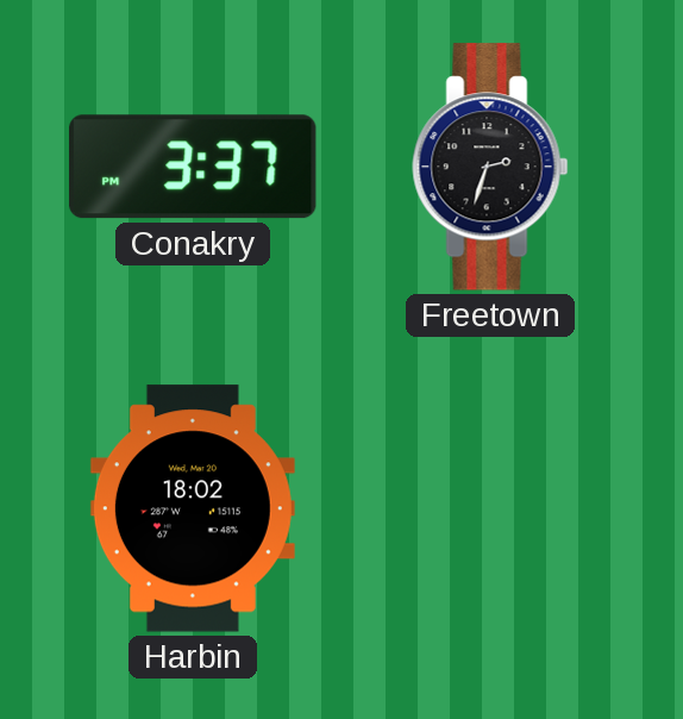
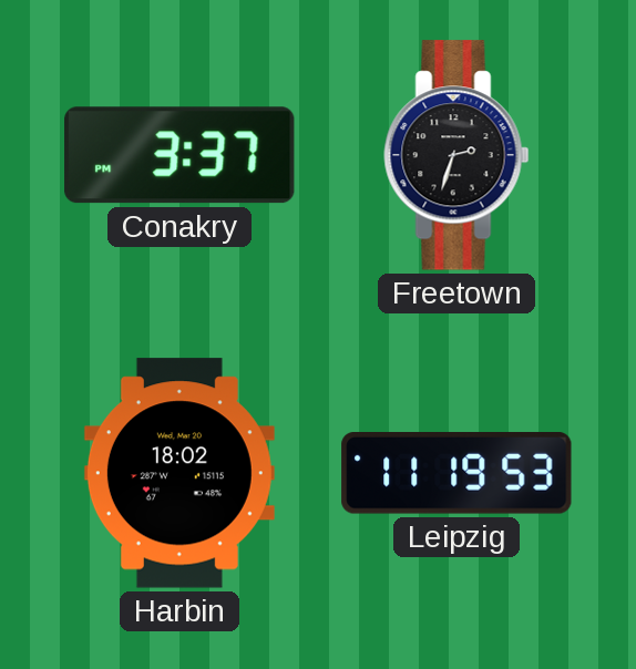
Leipzig: none -> 11:19 (457, 474)
